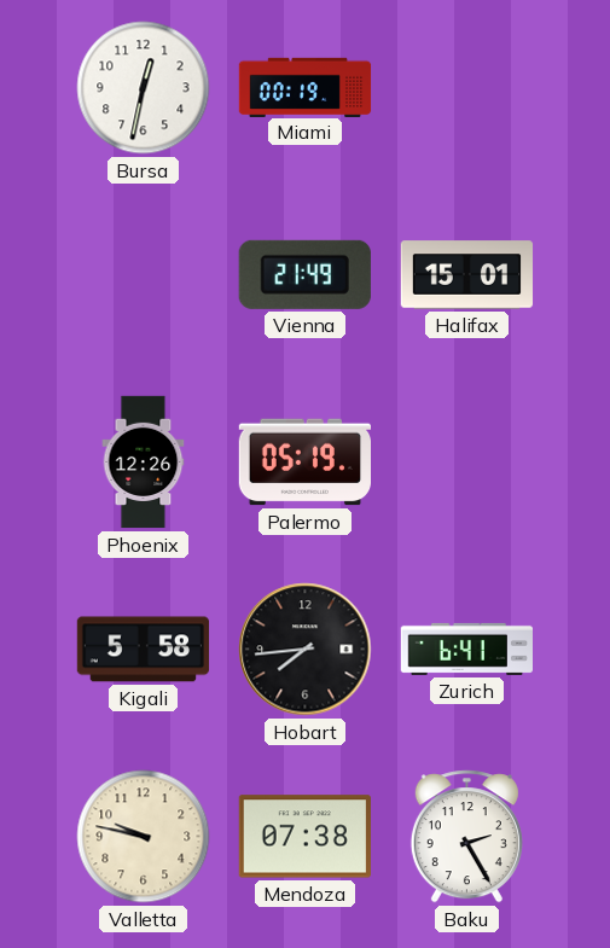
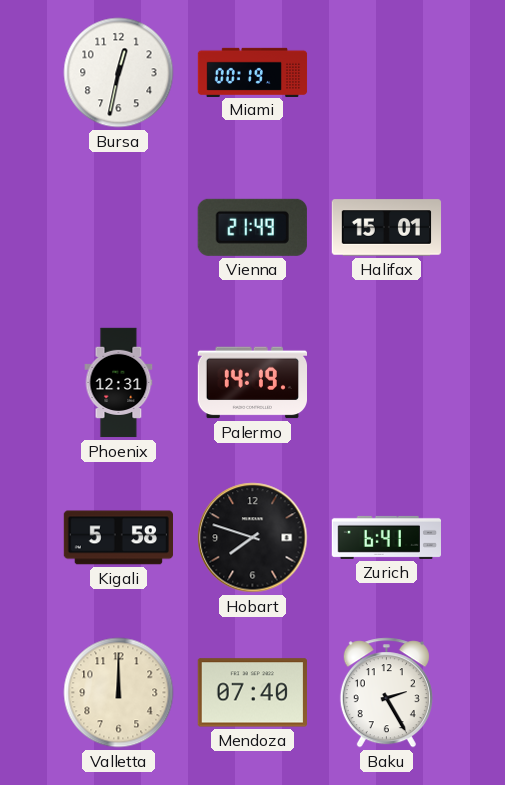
Phoenix: 12:26 -> 12:31 (119, 383)
Palermo: 05:19 -> 14:19 (252, 383)
Hobart: 7:44 -> 7:48 (253, 538)
Valletta: 9:47 -> 12:00 (119, 693)
Mendoza: 07:38 -> 07:40 (252, 693)
